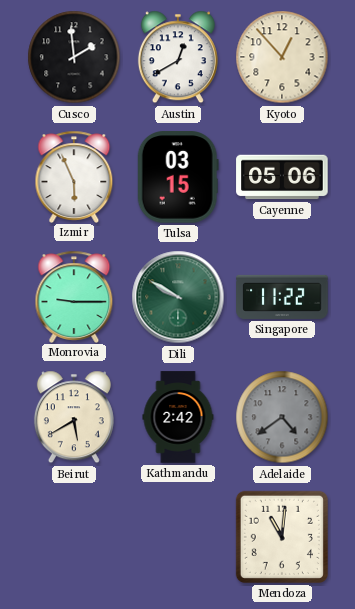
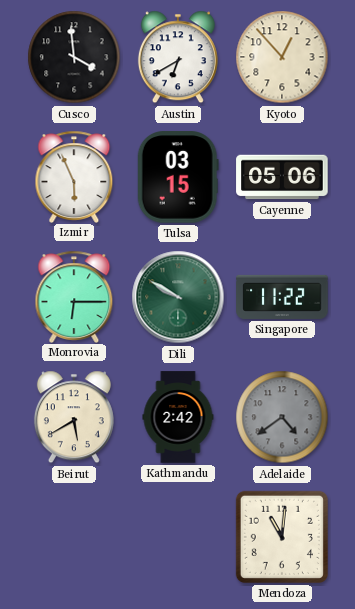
Cusco: 1:59 -> 3:59 (74, 57)
Austin: 12:40 -> 6:40 (178, 57)
Monrovia: 9:15 -> 6:15 (74, 296)
